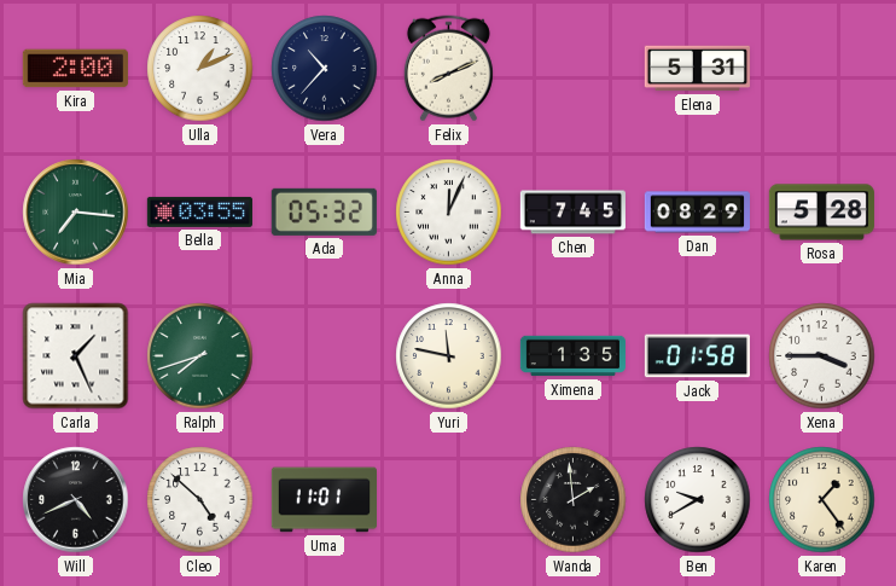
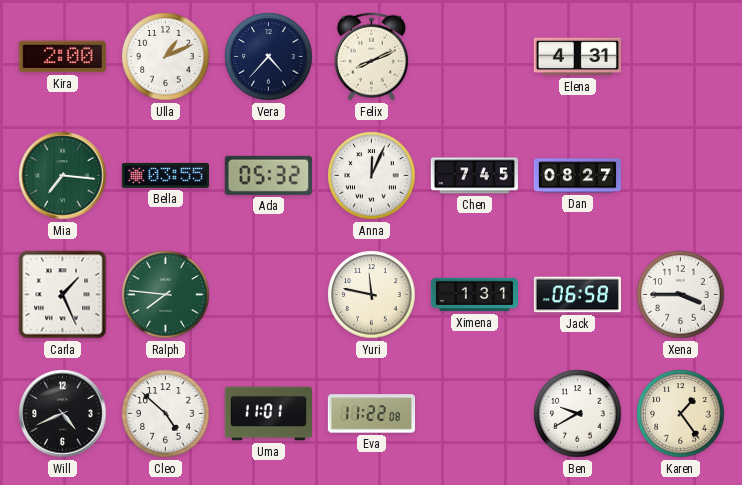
Vera: 10:37 -> 4:37 (269, 57)
Elena: 5:31 -> 4:31 (577, 57)
Dan: 08:29 -> 08:27 (577, 176)
Rosa: 5:28 -> none (821, 213)
Ralph: 7:42 -> 7:46 (166, 295)
Ximena: 1:35 -> 1:31 (474, 295)
Jack: 01:58 -> 06:58 (577, 295)
Eva: none -> 11:22 (371, 414)
Wanda: 1:59 -> none (574, 500)
